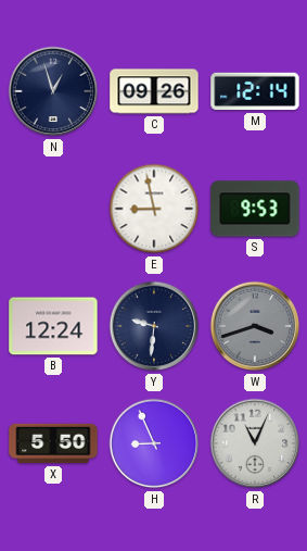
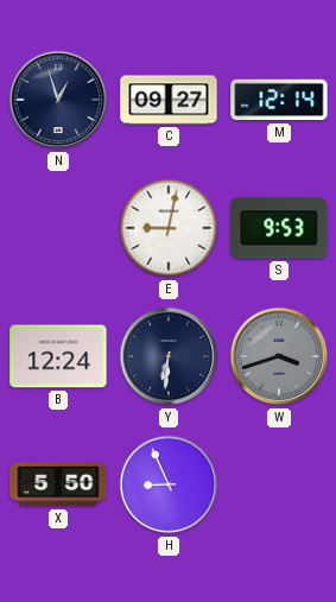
C: 09:26 -> 09:27 (169, 100)
E: 8:58 -> 9:02 (169, 228)
Y: 9:31 -> 6:31 (169, 356)
R: 11:04 -> none (255, 443)
